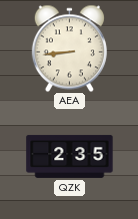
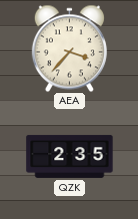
AEA: 8:44 -> 3:37 (69, 48)
